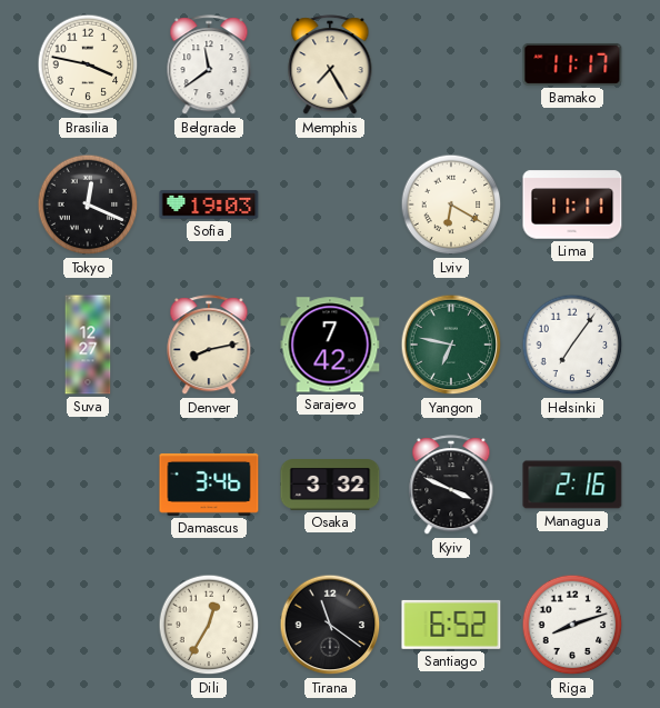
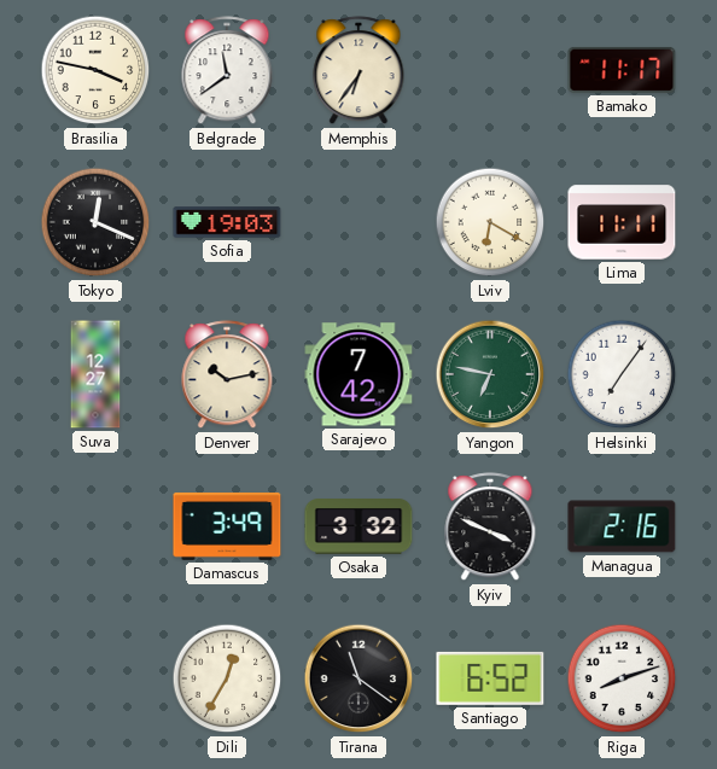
Memphis: 7:25 -> 6:36 (358, 71)
Denver: 8:13 -> 10:13 (227, 375)
Damascus: 3:46 -> 3:49 (227, 526)
